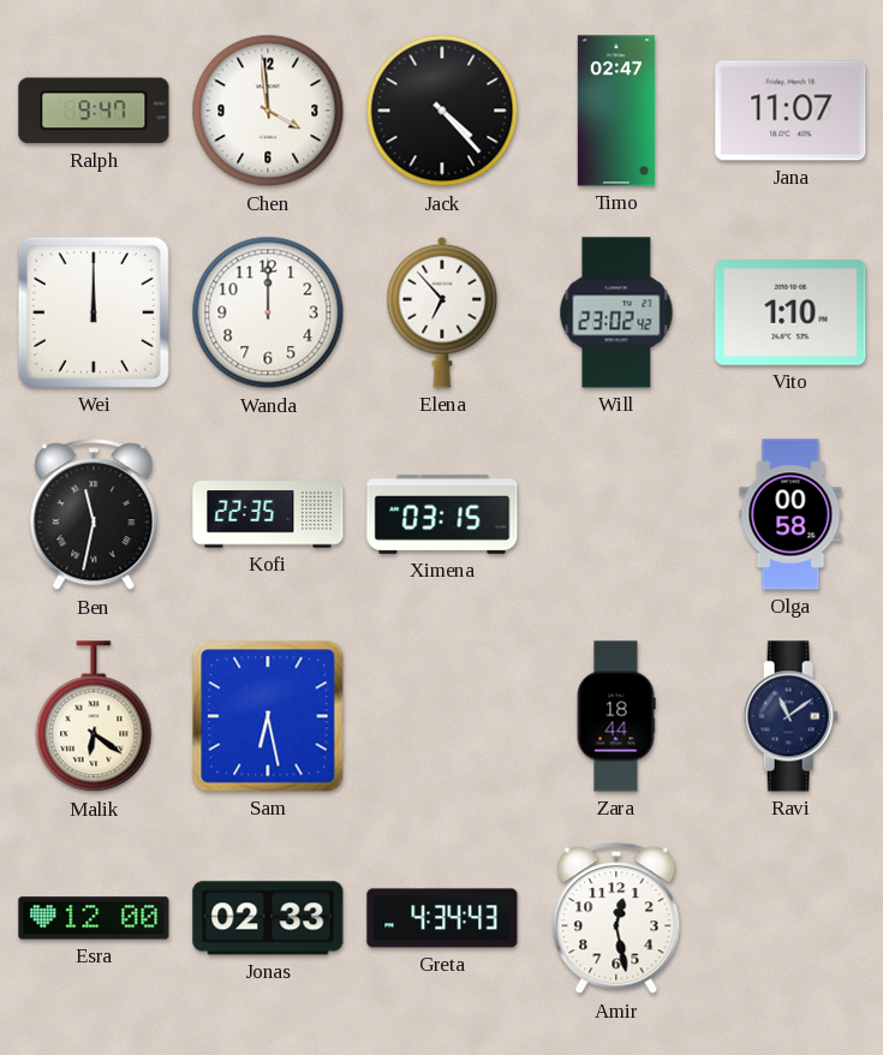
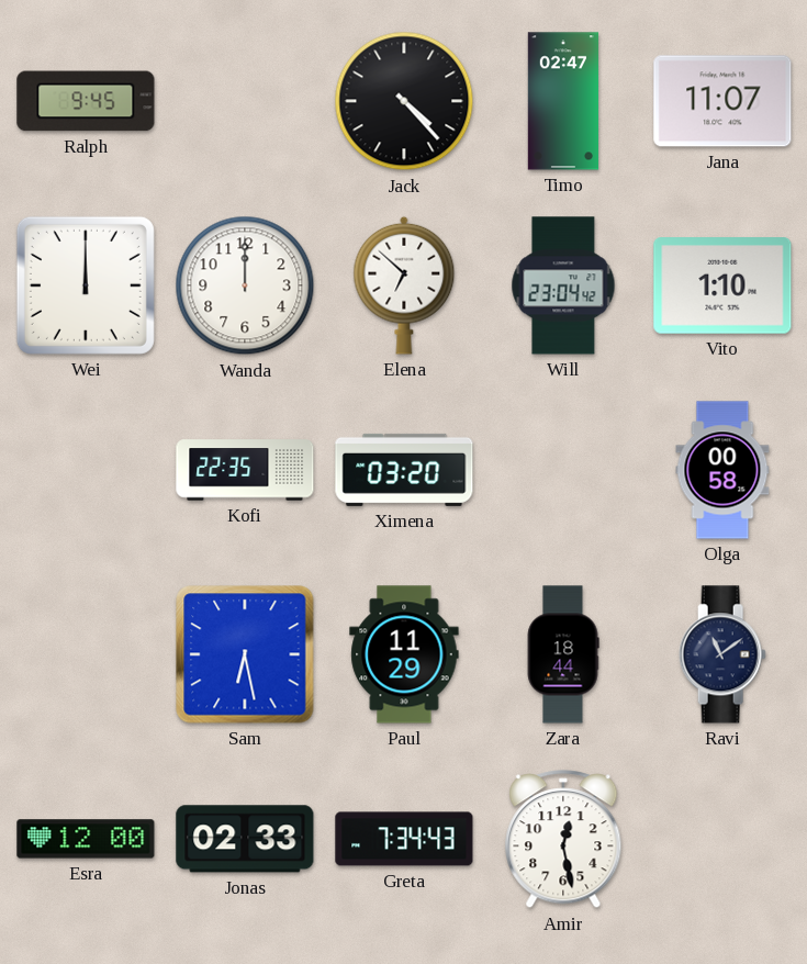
Ralph: 9:47 -> 9:45 (86, 101)
Chen: 3:59 -> none (268, 111)
Elena: 6:53 -> 6:52 (404, 285)
Will: 23:02 -> 23:04 (563, 285)
Ben: 11:32 -> none (94, 515)
Ximena: 03:15 -> 03:20 (404, 470)
Malik: 6:21 -> none (94, 717)
Paul: none -> 11:29 (404, 654)
Greta: 4:34 -> 7:34 (404, 839)
